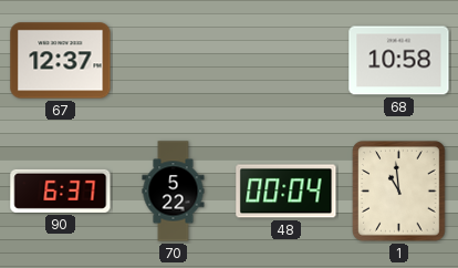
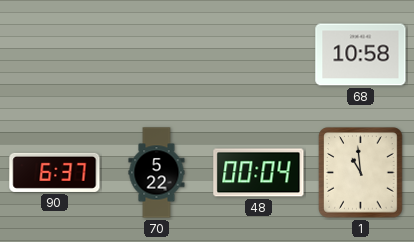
67: 12:37 -> none (61, 61)
